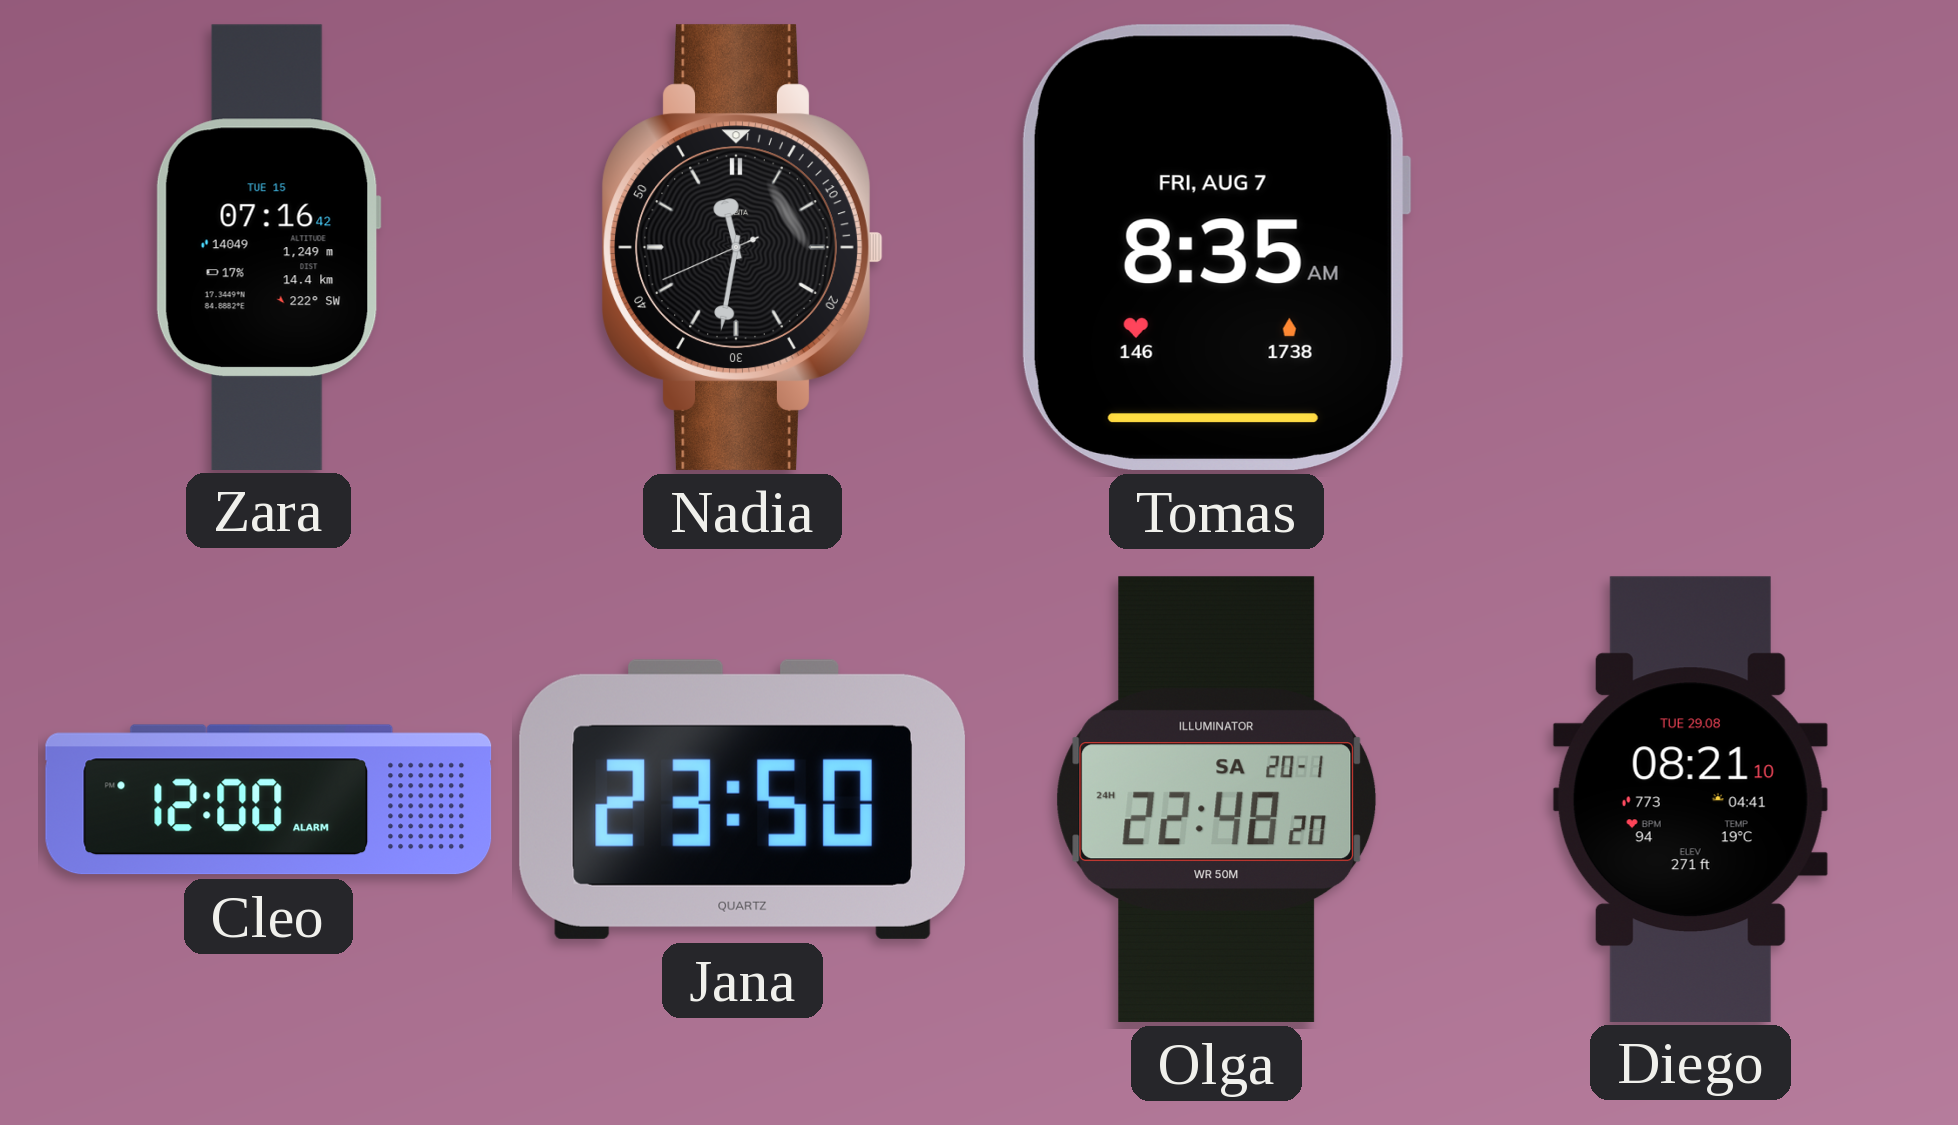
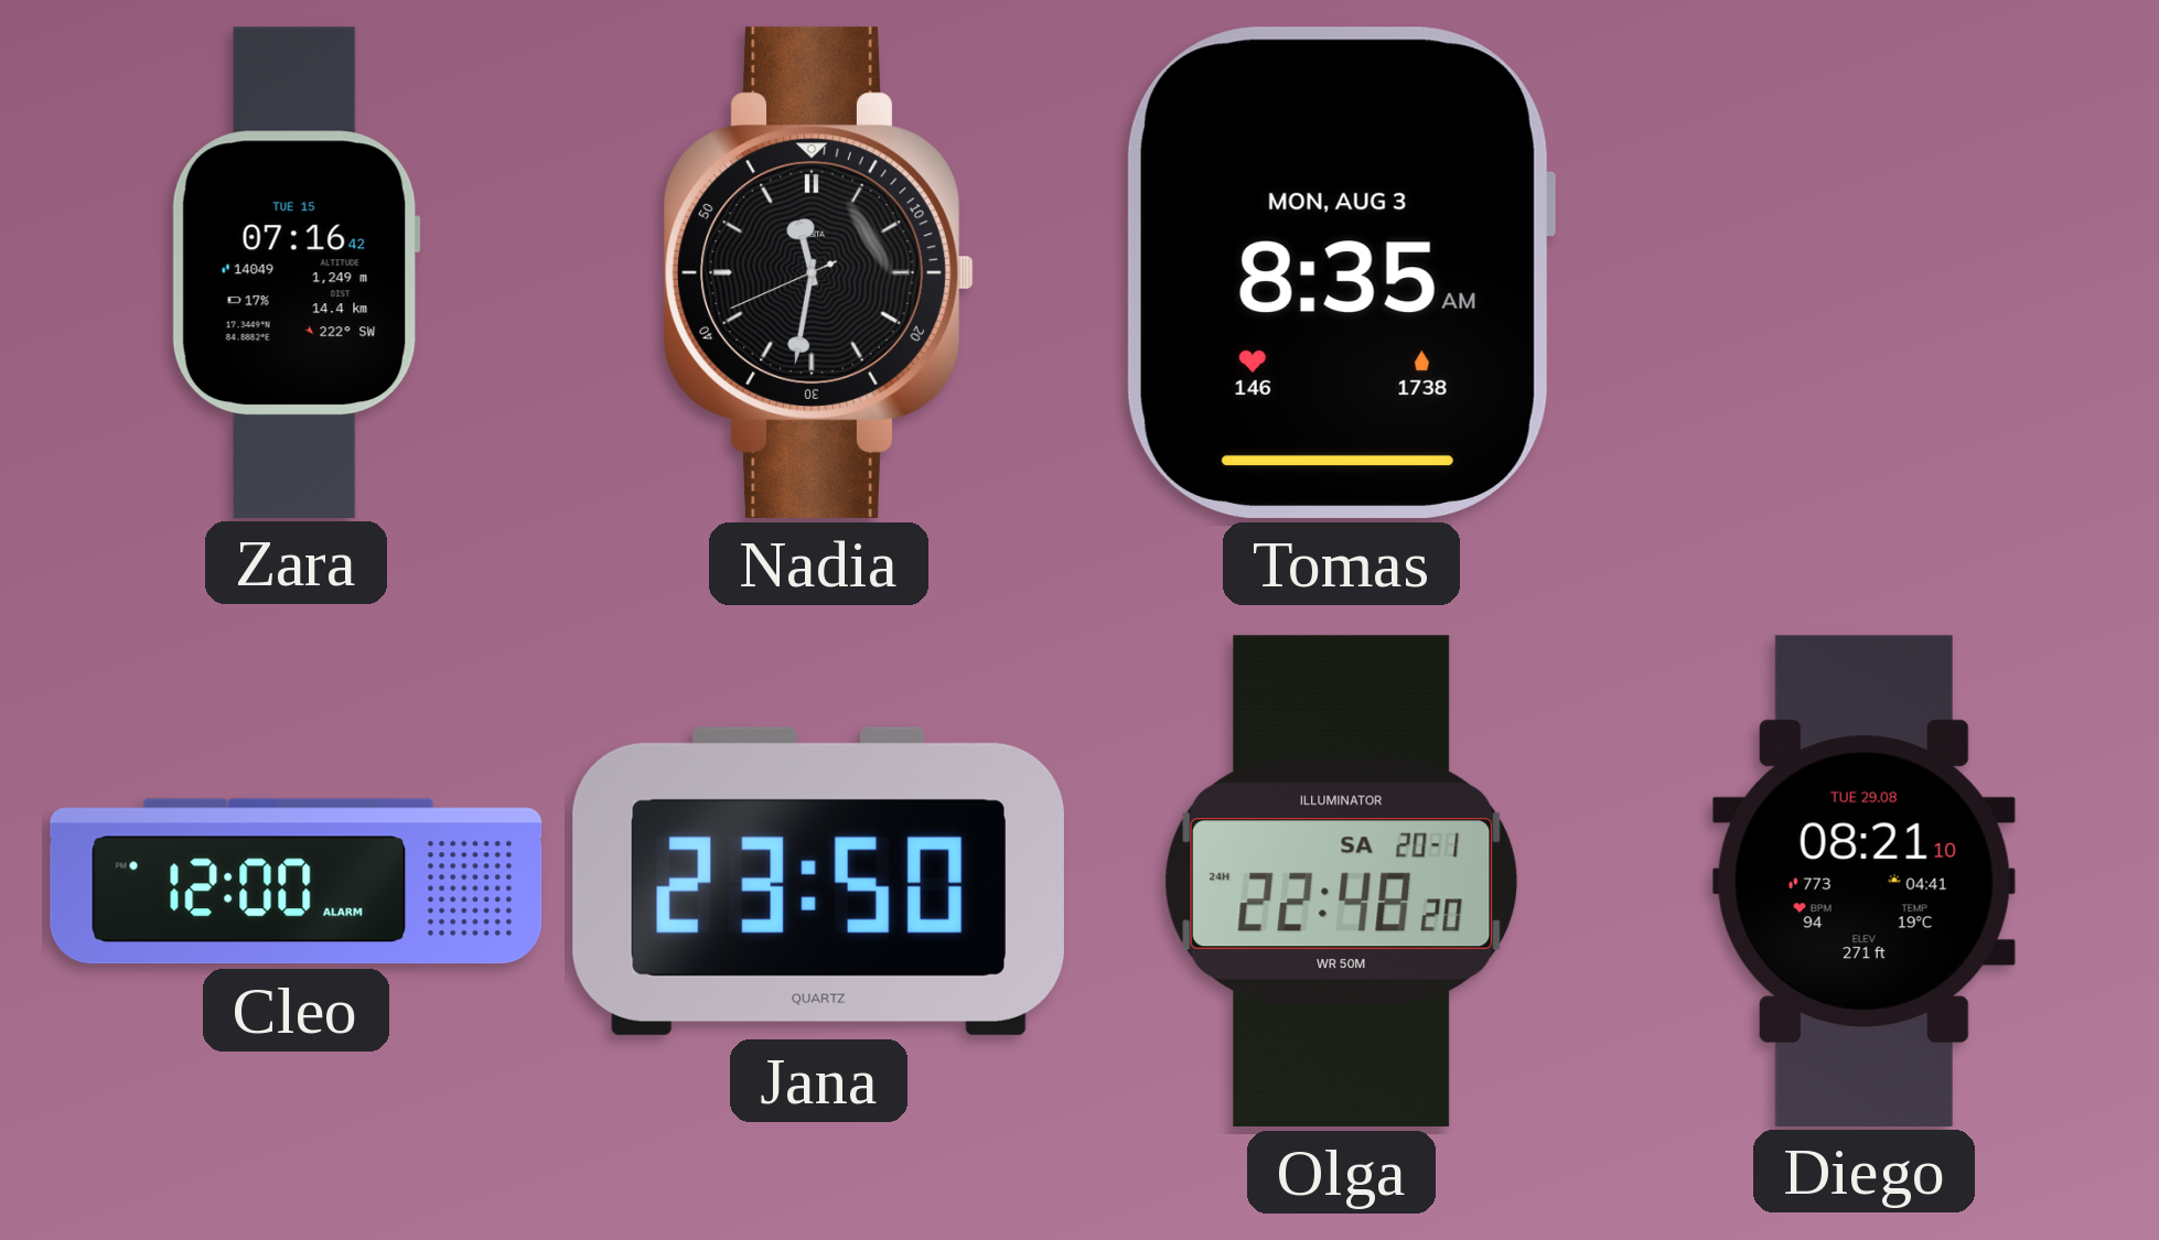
Tomas date: FRI, AUG 7 -> MON, AUG 3 (1341, 272)
